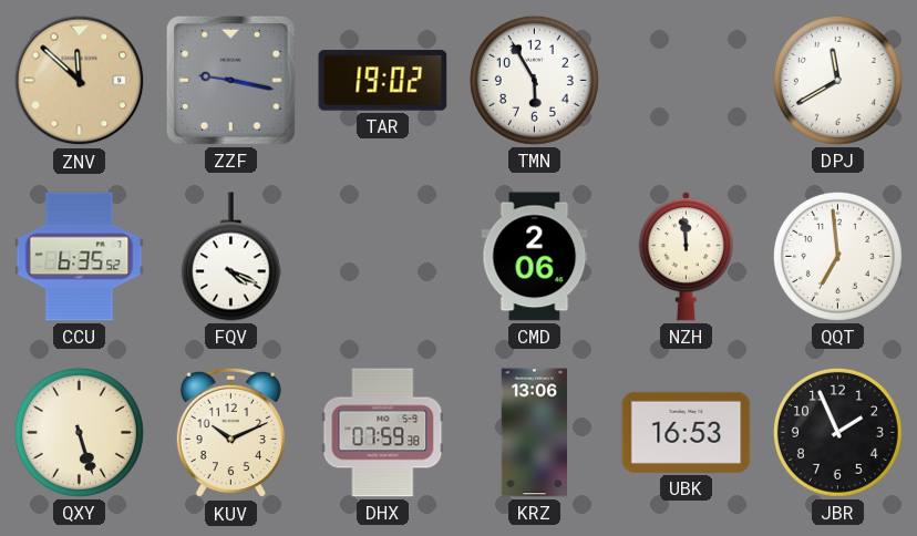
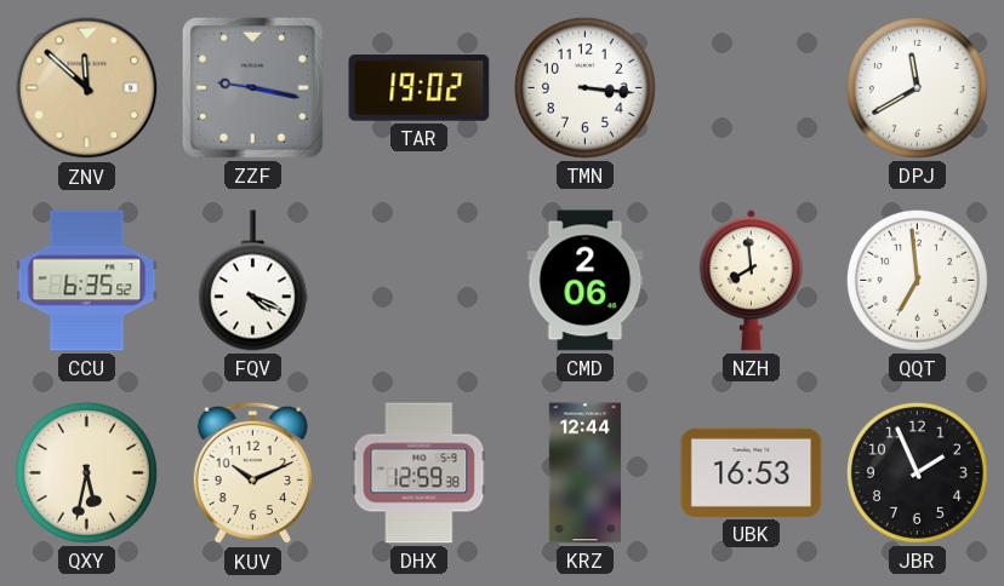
TMN: 5:55 -> 3:16 (584, 87)
NZH: 11:59 -> 7:59 (751, 281)
QXY: 5:27 -> 5:32 (86, 472)
DHX: 07:59 -> 12:59 (420, 473)
KRZ: 13:06 -> 12:44 (586, 473)
